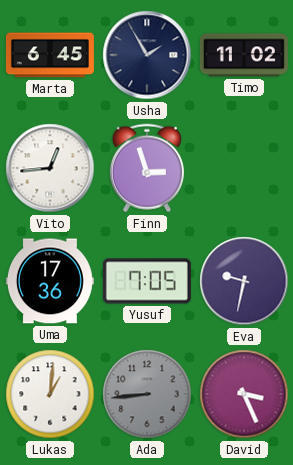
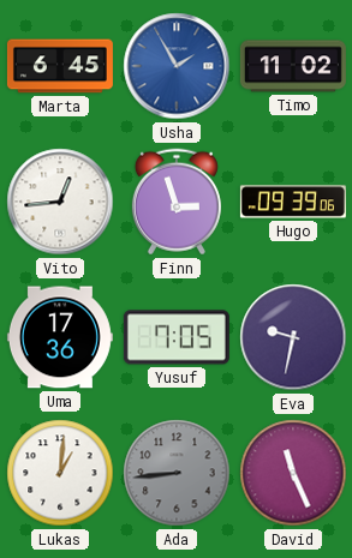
Usha dial: navy -> blue (177, 66)
Hugo: none -> 09:39 (293, 202)
David: 3:26 -> 11:26 (293, 473)
